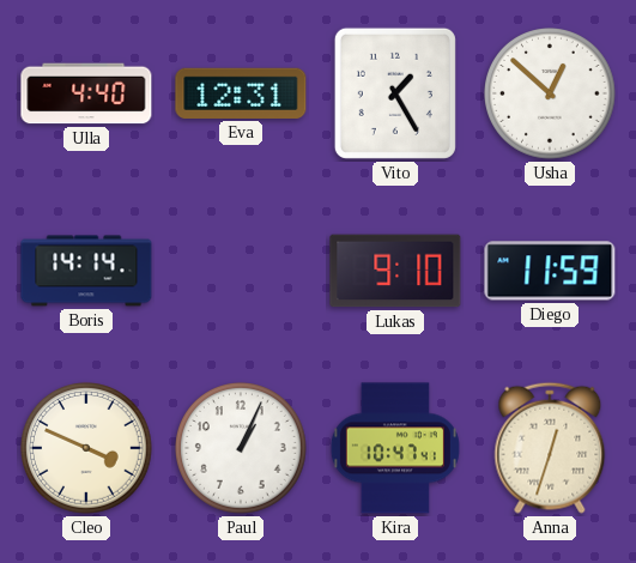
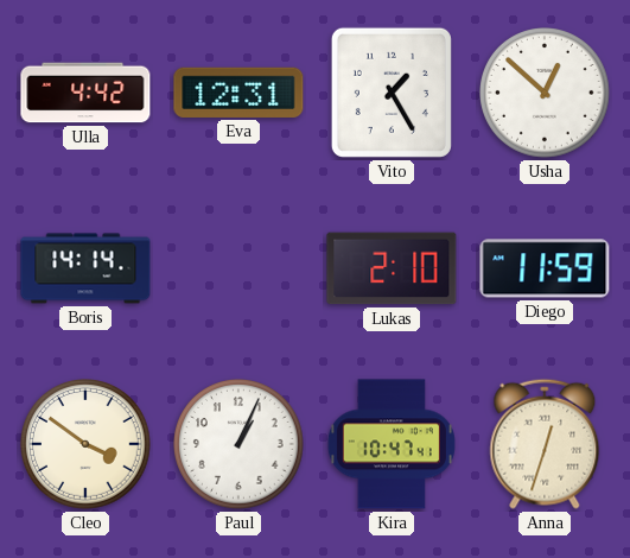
Ulla: 4:40 -> 4:42 (85, 93)
Lukas: 9:10 -> 2:10 (392, 268)
Cleo: 3:49 -> 3:51 (87, 445)
